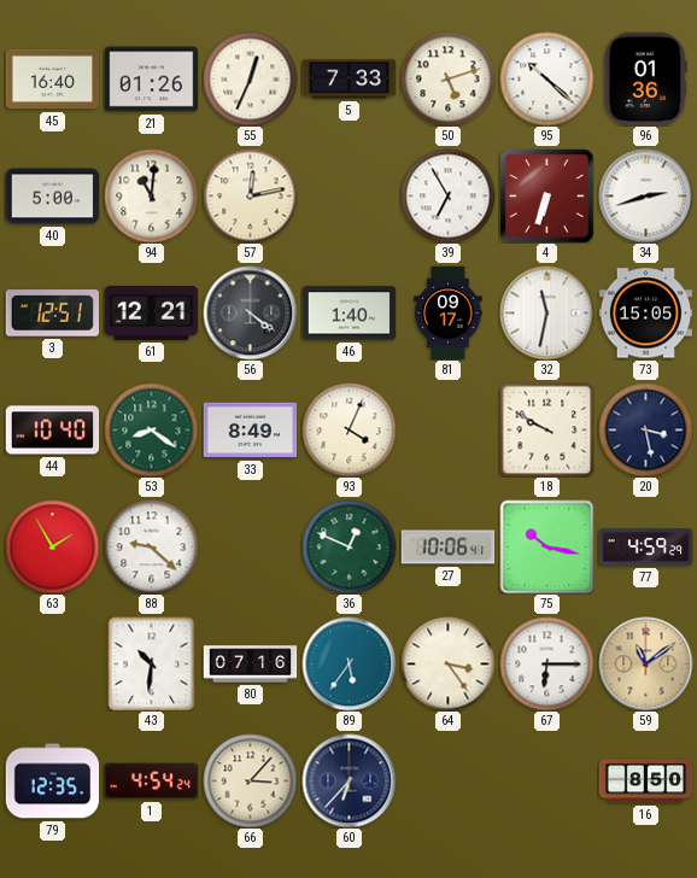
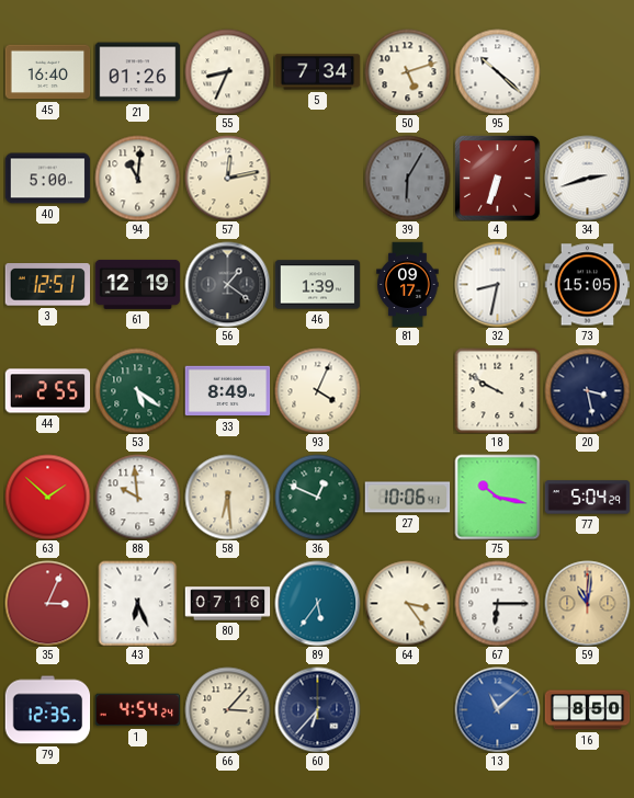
55: 12:34 -> 8:34 (227, 71)
5: 7:33 -> 7:34 (317, 72)
96: 01:36 -> none (645, 78)
39: 6:55 -> 6:05 (407, 178)
39 dial: white -> grey (407, 178)
61: 12:21 -> 12:19 (137, 284)
56: 4:21 -> 1:21 (227, 284)
46: 1:40 -> 1:39 (317, 285)
32: 11:32 -> 8:32 (497, 284)
44: 10:40 -> 2:55 (47, 391)
53: 8:21 -> 5:21 (137, 390)
63: 1:55 -> 1:52 (47, 497)
88: 9:22 -> 9:59 (137, 497)
58: none -> 6:29 (227, 497)
77: 4:59 -> 5:04 (587, 498)
35: none -> 3:04 (47, 603)
43: 10:31 -> 6:26 (138, 603)
59: 11:09 -> 11:01 (587, 603)
13: none -> 11:08 (497, 709)
